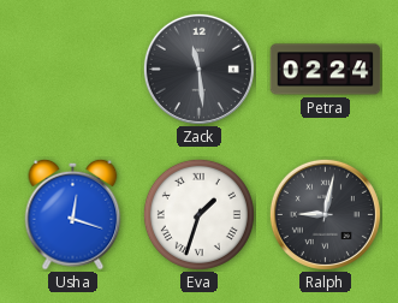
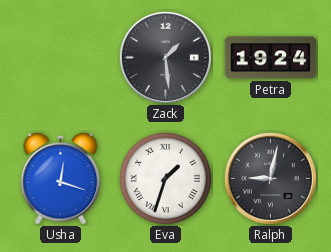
Zack: 11:29 -> 1:29 (165, 57)
Petra: 02:24 -> 19:24 (271, 58)
